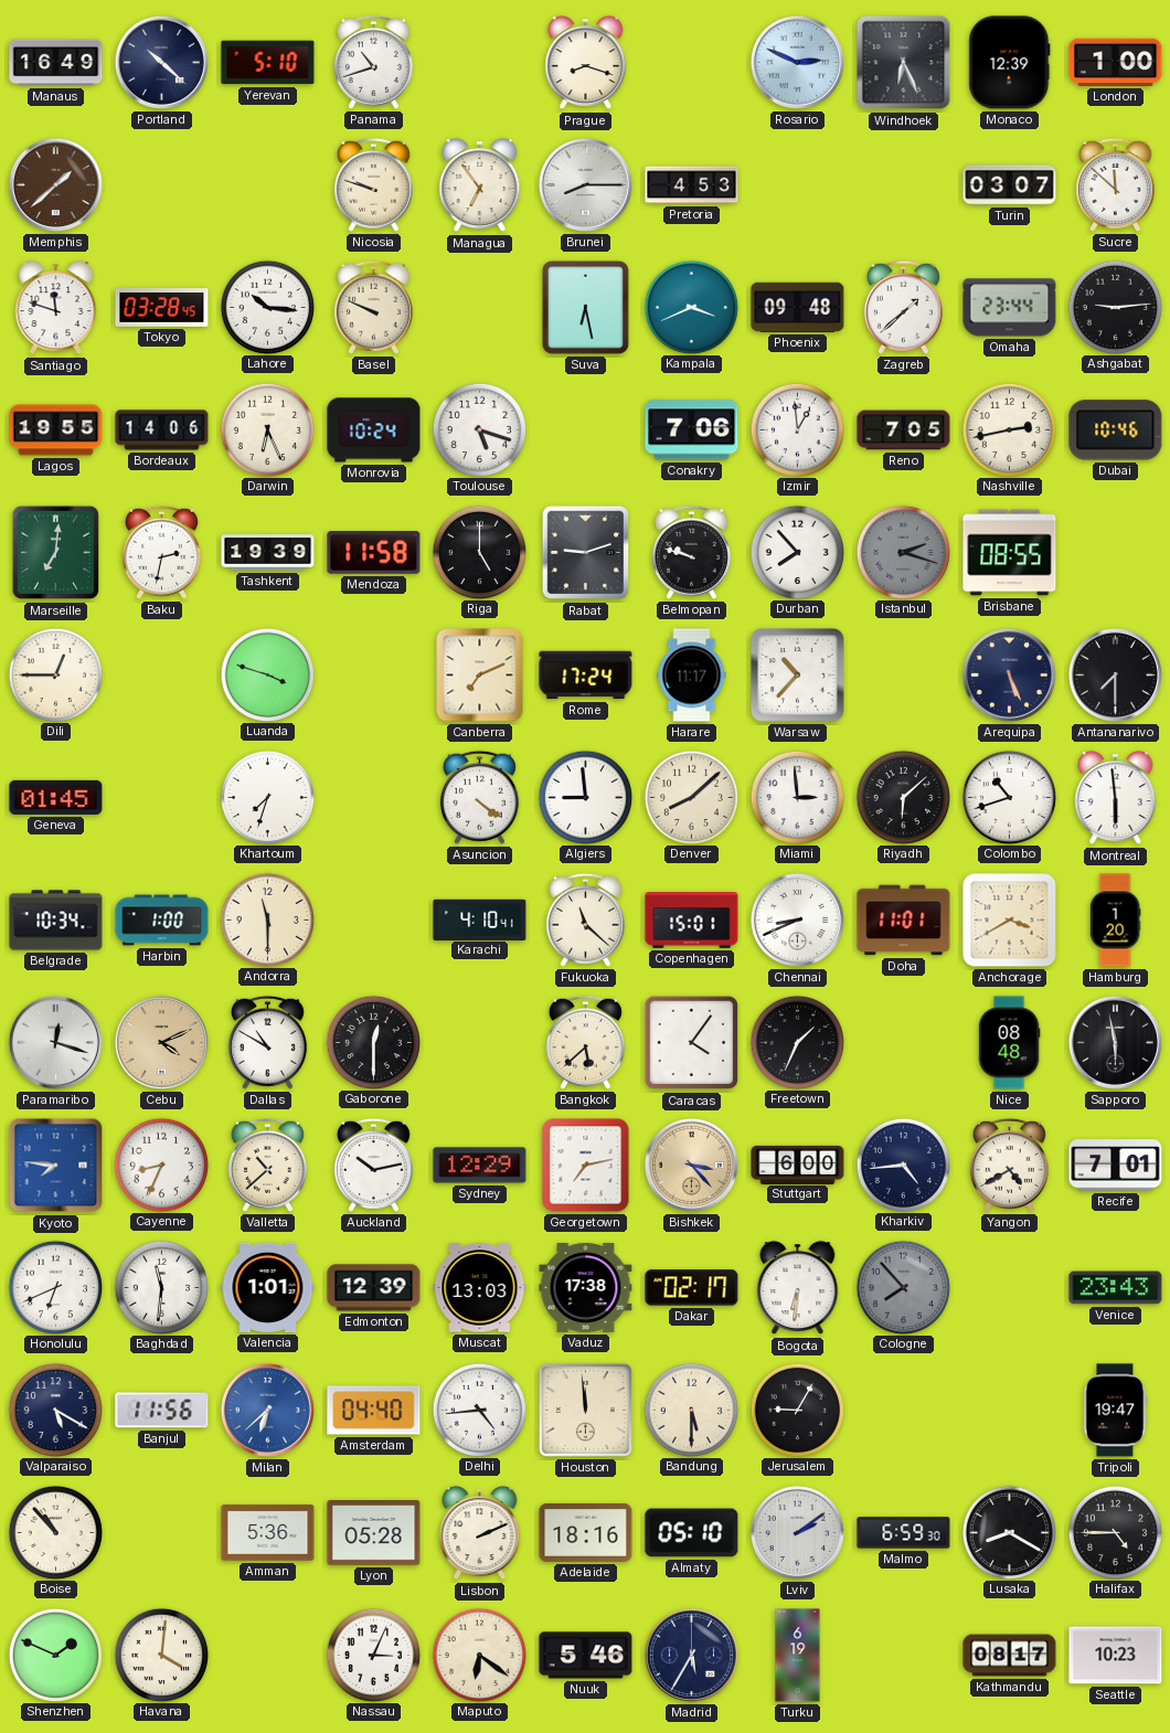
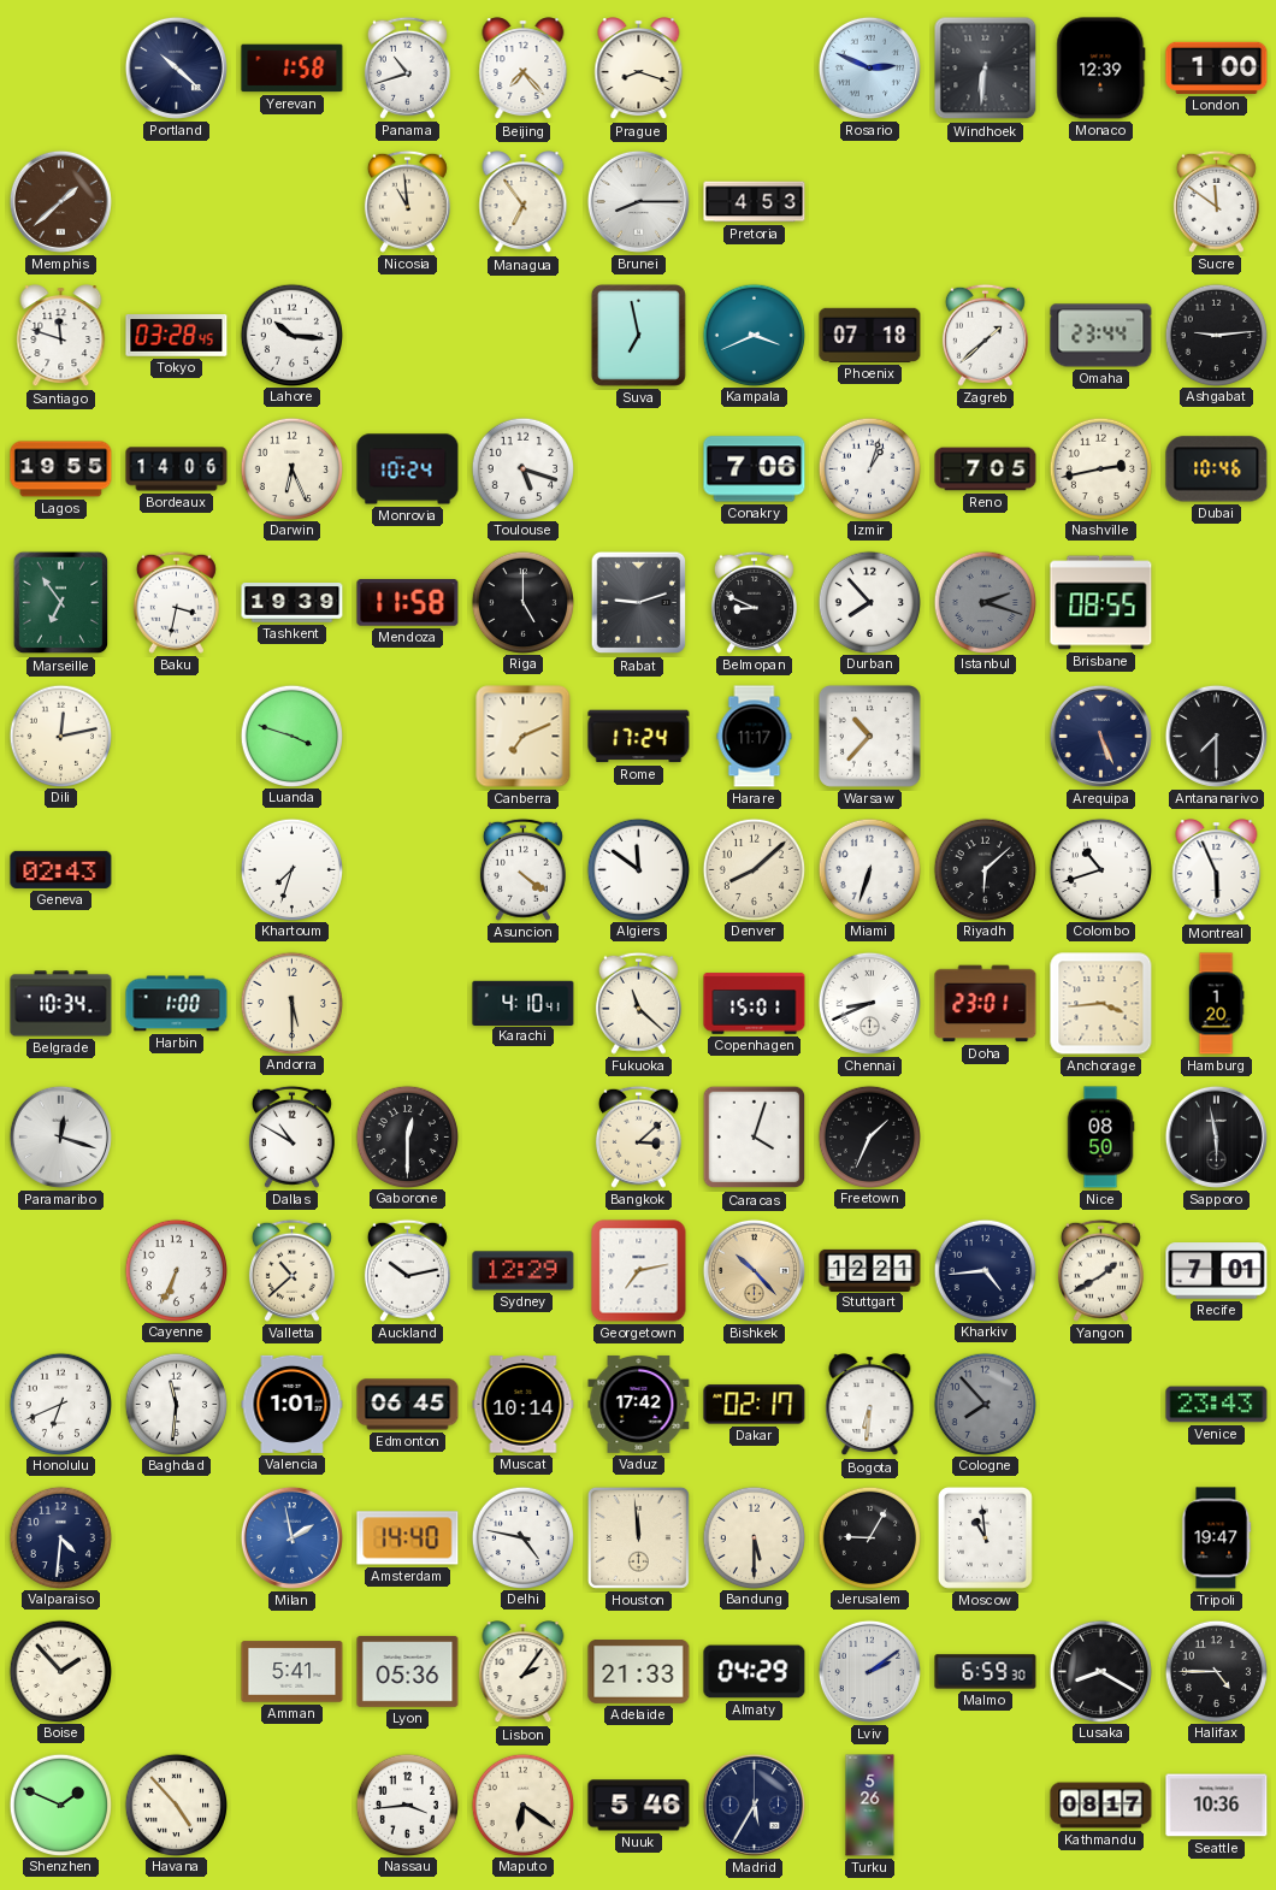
Manaus: 16:49 -> none (56, 63)
Yerevan: 5:10 -> 1:58 (293, 69)
Beijing: none -> 7:23 (524, 69)
Windhoek: 6:26 -> 6:31 (986, 69)
Nicosia: 9:48 -> 10:59 (407, 201)
Turin: 03:07 -> none (1010, 185)
Sucre: 11:52 -> 11:51 (1216, 201)
Basel: 9:49 -> none (373, 307)
Suva: 6:28 -> 6:58 (638, 335)
Phoenix: 09:48 -> 07:18 (870, 335)
Izmir: 12:59 -> 1:03 (869, 468)
Marseille: 7:01 -> 6:54 (61, 603)
Baku: 2:32 -> 3:32 (176, 602)
Belmopan: 9:48 -> 8:49 (754, 602)
Dili: 12:45 -> 12:13 (60, 736)
Geneva: 01:45 -> 02:43 (61, 869)
Algiers: 8:59 -> 11:51 (638, 869)
Miami: 2:59 -> 6:33 (869, 869)
Montreal: 5:59 -> 5:56 (1217, 870)
Andorra: 11:30 -> 5:30 (291, 1003)
Doha: 11:01 -> 23:01 (986, 1004)
Anchorage: 3:40 -> 3:44 (1101, 1004)
Cebu: 4:11 -> none (161, 1042)
Bangkok: 5:38 -> 3:08 (638, 1136)
Caracas: 4:06 -> 4:03 (755, 1138)
Nice: 08:48 -> 08:50 (1100, 1138)
Kyoto: 7:46 -> none (56, 1166)
Cayenne: 8:34 -> 6:34 (176, 1270)
Bishkek: 3:23 -> 10:23 (754, 1270)
Stuttgart: 6:00 -> 12:21 (870, 1270)
Yangon: 4:40 -> 1:40 (1100, 1270)
Edmonton: 12:39 -> 06:45 (408, 1405)
Muscat: 13:03 -> 10:14 (524, 1405)
Vaduz: 17:38 -> 17:42 (639, 1404)
Valparaiso: 5:20 -> 4:31 (60, 1537)
Banjul: 11:56 -> none (162, 1411)
Milan: 6:38 -> 1:58 (291, 1537)
Amsterdam: 04:40 -> 14:40 (408, 1538)
Delhi: 4:44 -> 4:47 (522, 1537)
Moscow: none -> 10:59 (985, 1537)
Boise: 10:53 -> 1:53 (60, 1671)
Amman: 5:36 -> 5:41 (293, 1672)
Lyon: 05:28 -> 05:36 (408, 1671)
Lisbon: 2:11 -> 2:06 (524, 1672)
Adelaide: 18:16 -> 21:33 (639, 1671)
Almaty: 05:10 -> 04:29 (755, 1672)
Havana: 4:01 -> 4:53 (176, 1805)
Nassau: 3:04 -> 3:44 (407, 1805)
Turku: 6:19 -> 5:26 (870, 1806)
Seattle: 10:23 -> 10:36 (1217, 1806)
